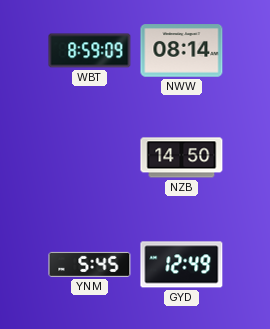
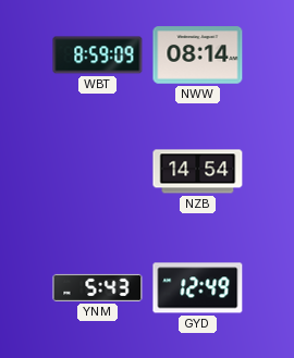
NZB: 14:50 -> 14:54 (198, 172)
YNM: 5:45 -> 5:43 (98, 287)
